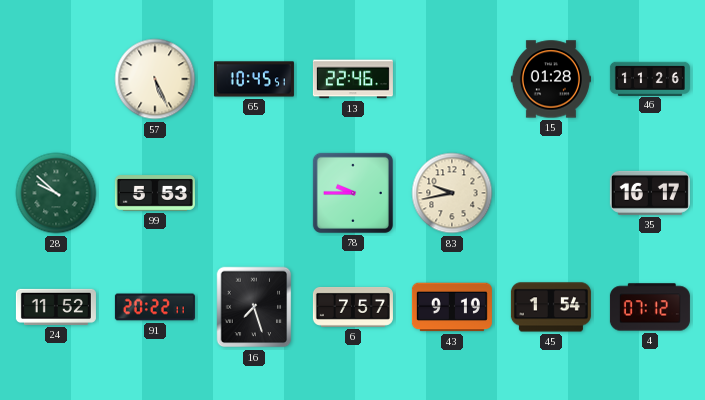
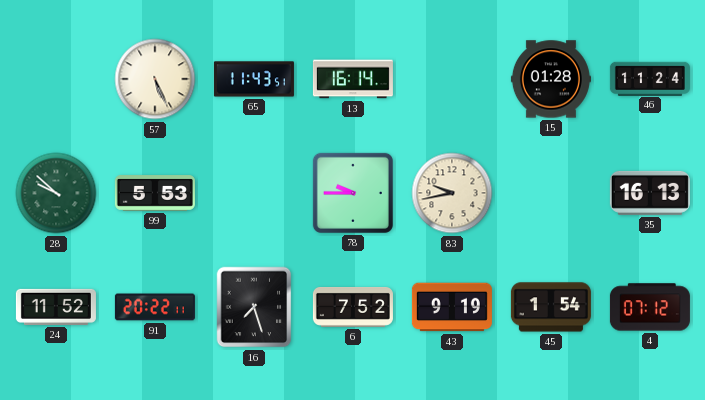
65: 10:45 -> 11:43 (254, 79)
13: 22:46 -> 16:14 (353, 79)
46: 11:26 -> 11:24 (650, 78)
35: 16:17 -> 16:13 (650, 193)
6: 7:57 -> 7:52 (353, 307)
